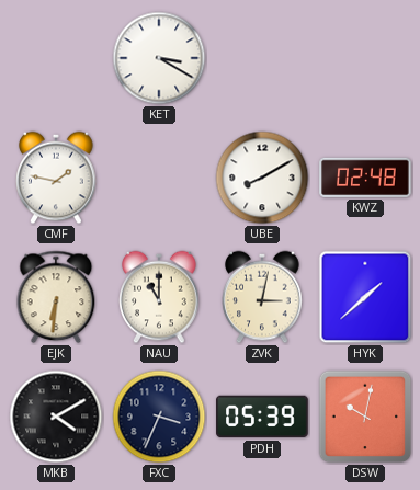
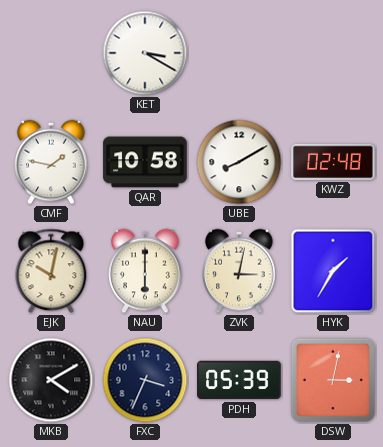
QAR: none -> 10:58 (145, 162)
EJK: 6:31 -> 10:02 (51, 271)
NAU: 11:00 -> 6:00 (145, 271)
HYK: 1:38 -> 1:35 (333, 271)
DSW: 10:02 -> 3:02 (333, 380)
